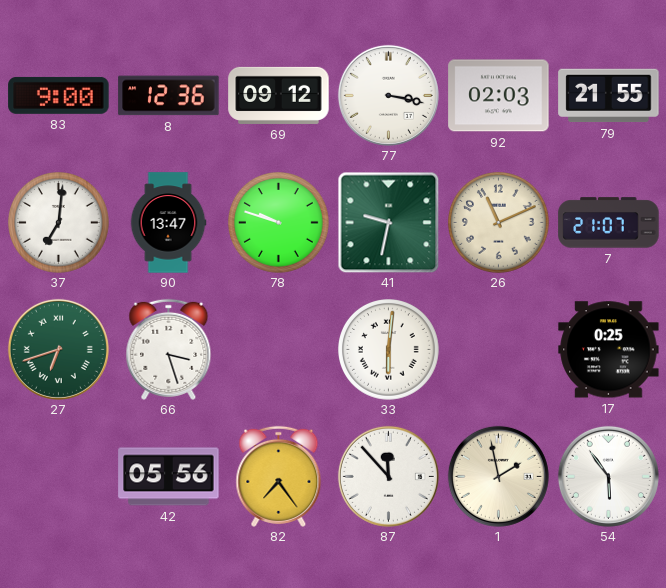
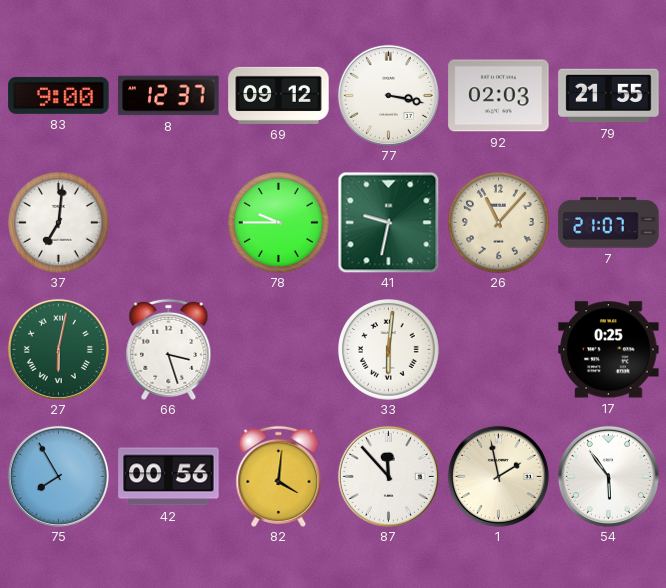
8: 12:36 -> 12:37 (169, 96)
90: 13:47 -> none (168, 223)
78: 9:48 -> 9:45 (279, 223)
26: 11:11 -> 11:07 (499, 223)
27: 6:42 -> 6:02 (58, 349)
75: none -> 7:55 (58, 476)
42: 05:56 -> 00:56 (169, 477)
82: 7:24 -> 4:01 (279, 476)
